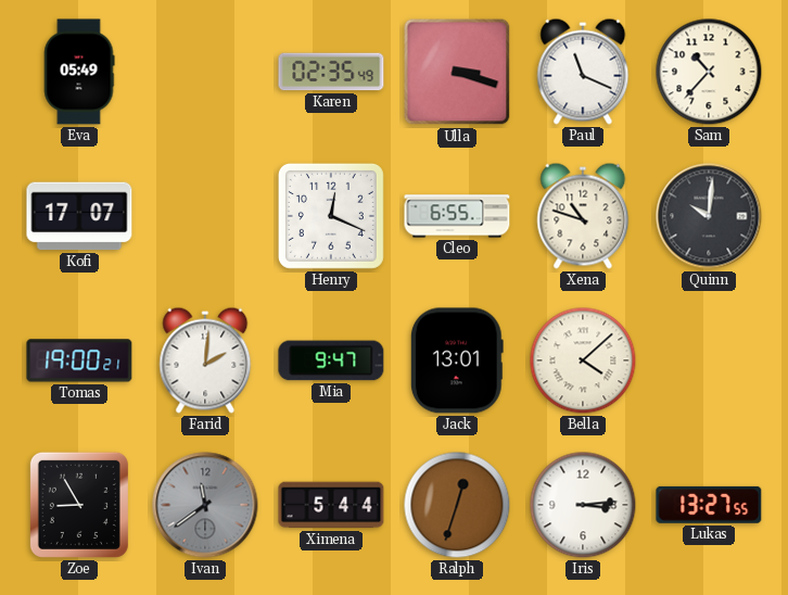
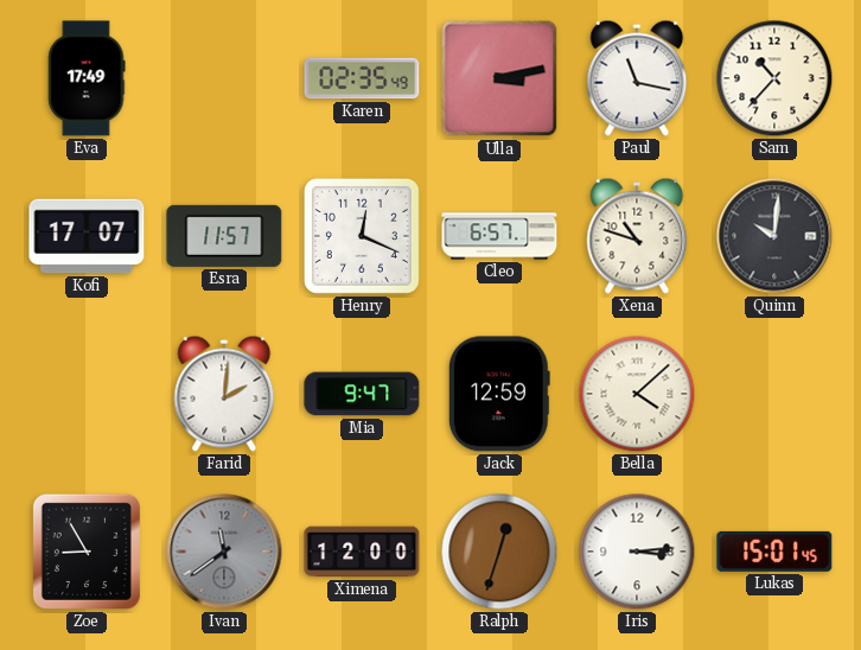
Eva: 05:49 -> 17:49 (87, 78)
Ulla: 3:18 -> 3:13 (499, 78)
Paul: 11:19 -> 11:17 (637, 78)
Esra: none -> 11:57 (224, 236)
Cleo: 6:55 -> 6:57 (499, 236)
Tomas: 19:00 -> none (79, 360)
Jack: 13:01 -> 12:59 (499, 394)
Ximena: 5:44 -> 12:00 (362, 552)
Lukas: 13:27 -> 15:01 (774, 552)
